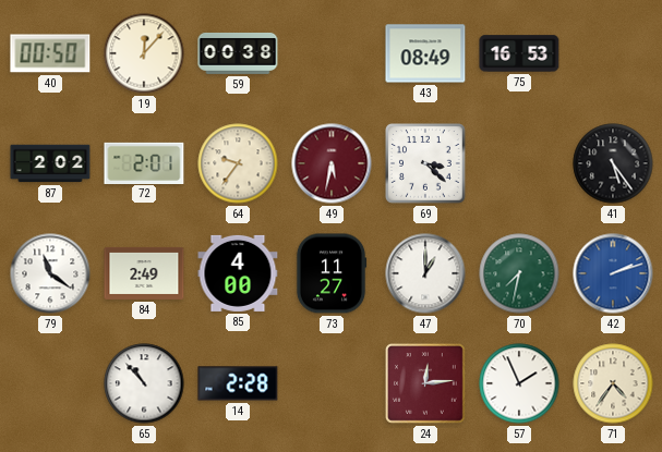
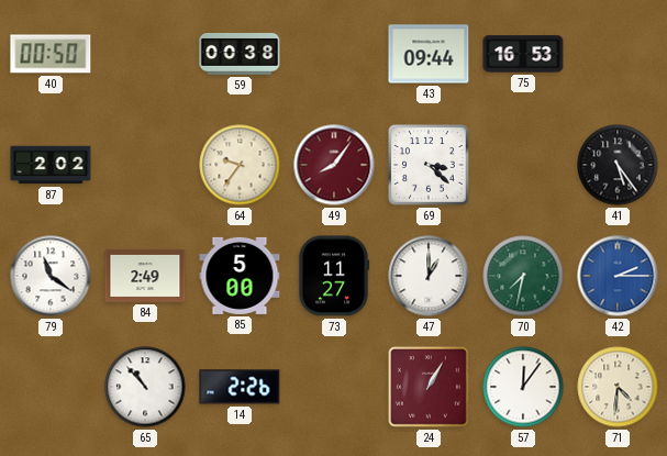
19: 12:07 -> none (144, 53)
43: 08:49 -> 09:44 (429, 54)
72: 2:01 -> none (144, 162)
49: 5:32 -> 8:06 (334, 165)
85: 4:00 -> 5:00 (240, 276)
42: 2:12 -> 2:15 (618, 276)
14: 2:28 -> 2:26 (240, 387)
24: 12:14 -> 1:05 (429, 387)
57: 1:56 -> 12:06 (523, 387)
71: 4:36 -> 4:31 (618, 387)
